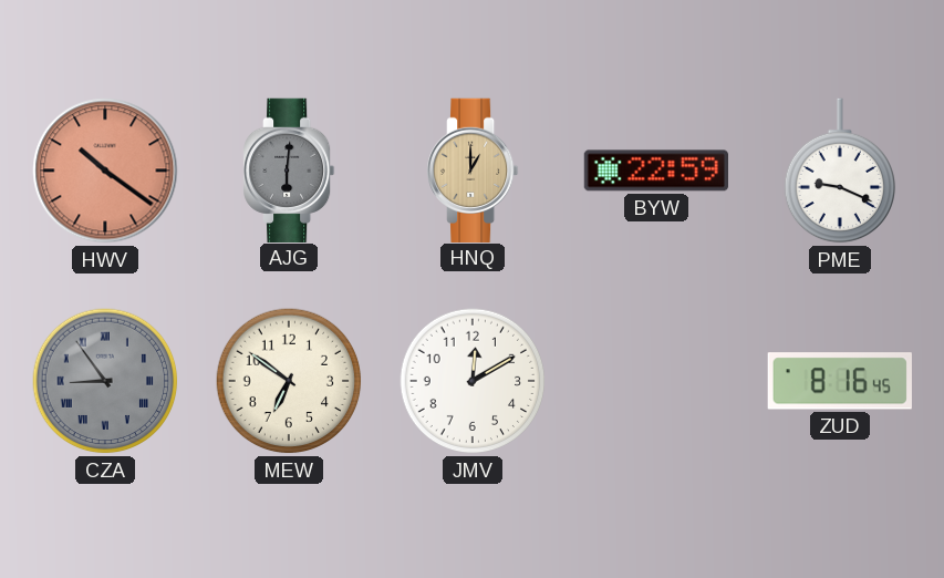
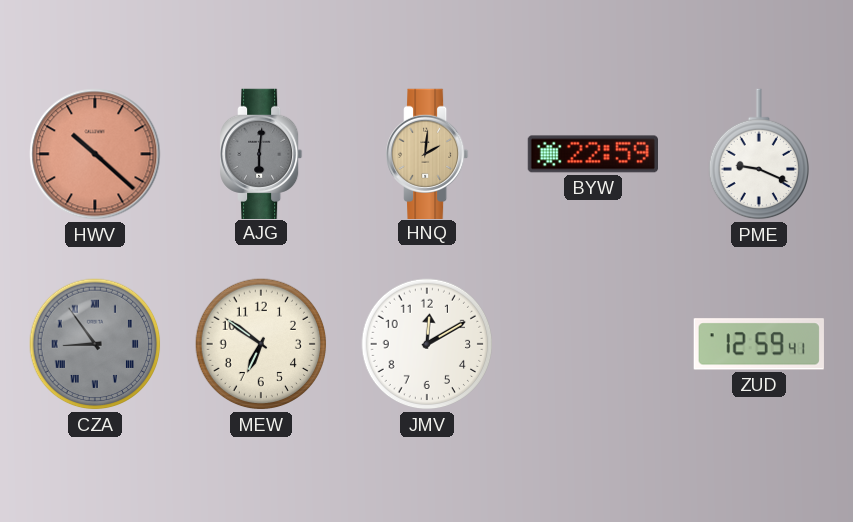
HWV: 10:21 -> 10:22 (95, 154)
HNQ: 1:00 -> 2:01 (427, 153)
ZUD: 8:16 -> 12:59 (759, 344)
